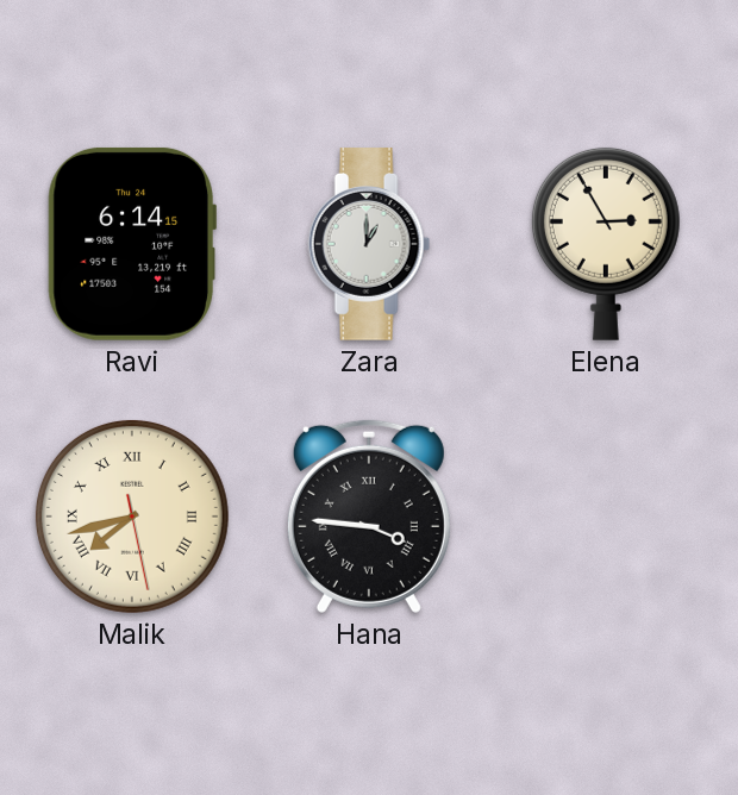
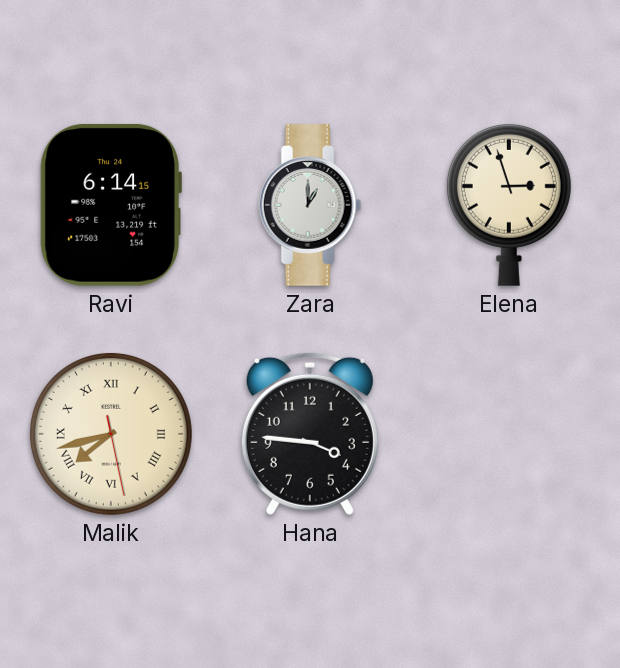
Elena: 2:55 -> 2:57 (509, 205)
Hana numerals: Roman -> Arabic (310, 434)
